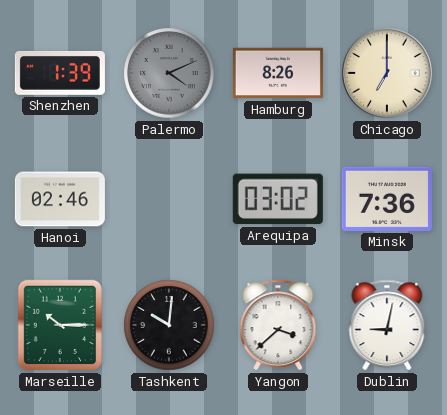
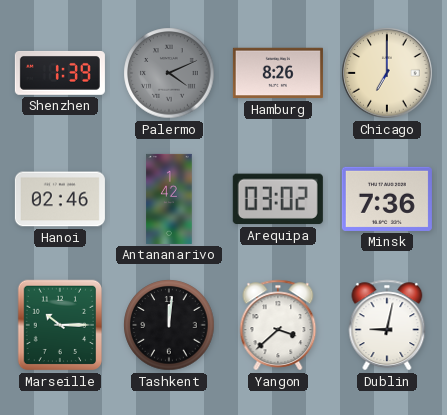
Antananarivo: none -> 1:42 (169, 199)
Tashkent: 10:01 -> 12:01 (169, 325)
